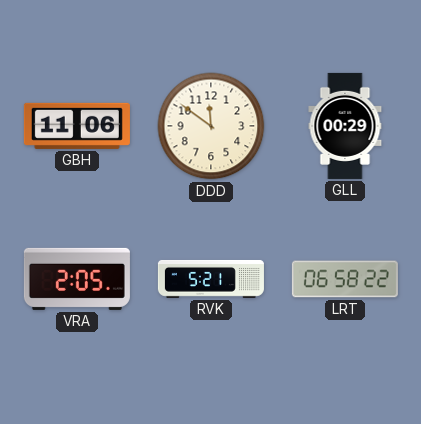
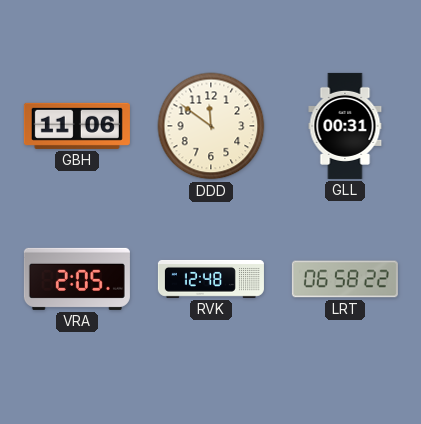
GLL: 00:29 -> 00:31 (345, 126)
RVK: 5:21 -> 12:48 (211, 279)
